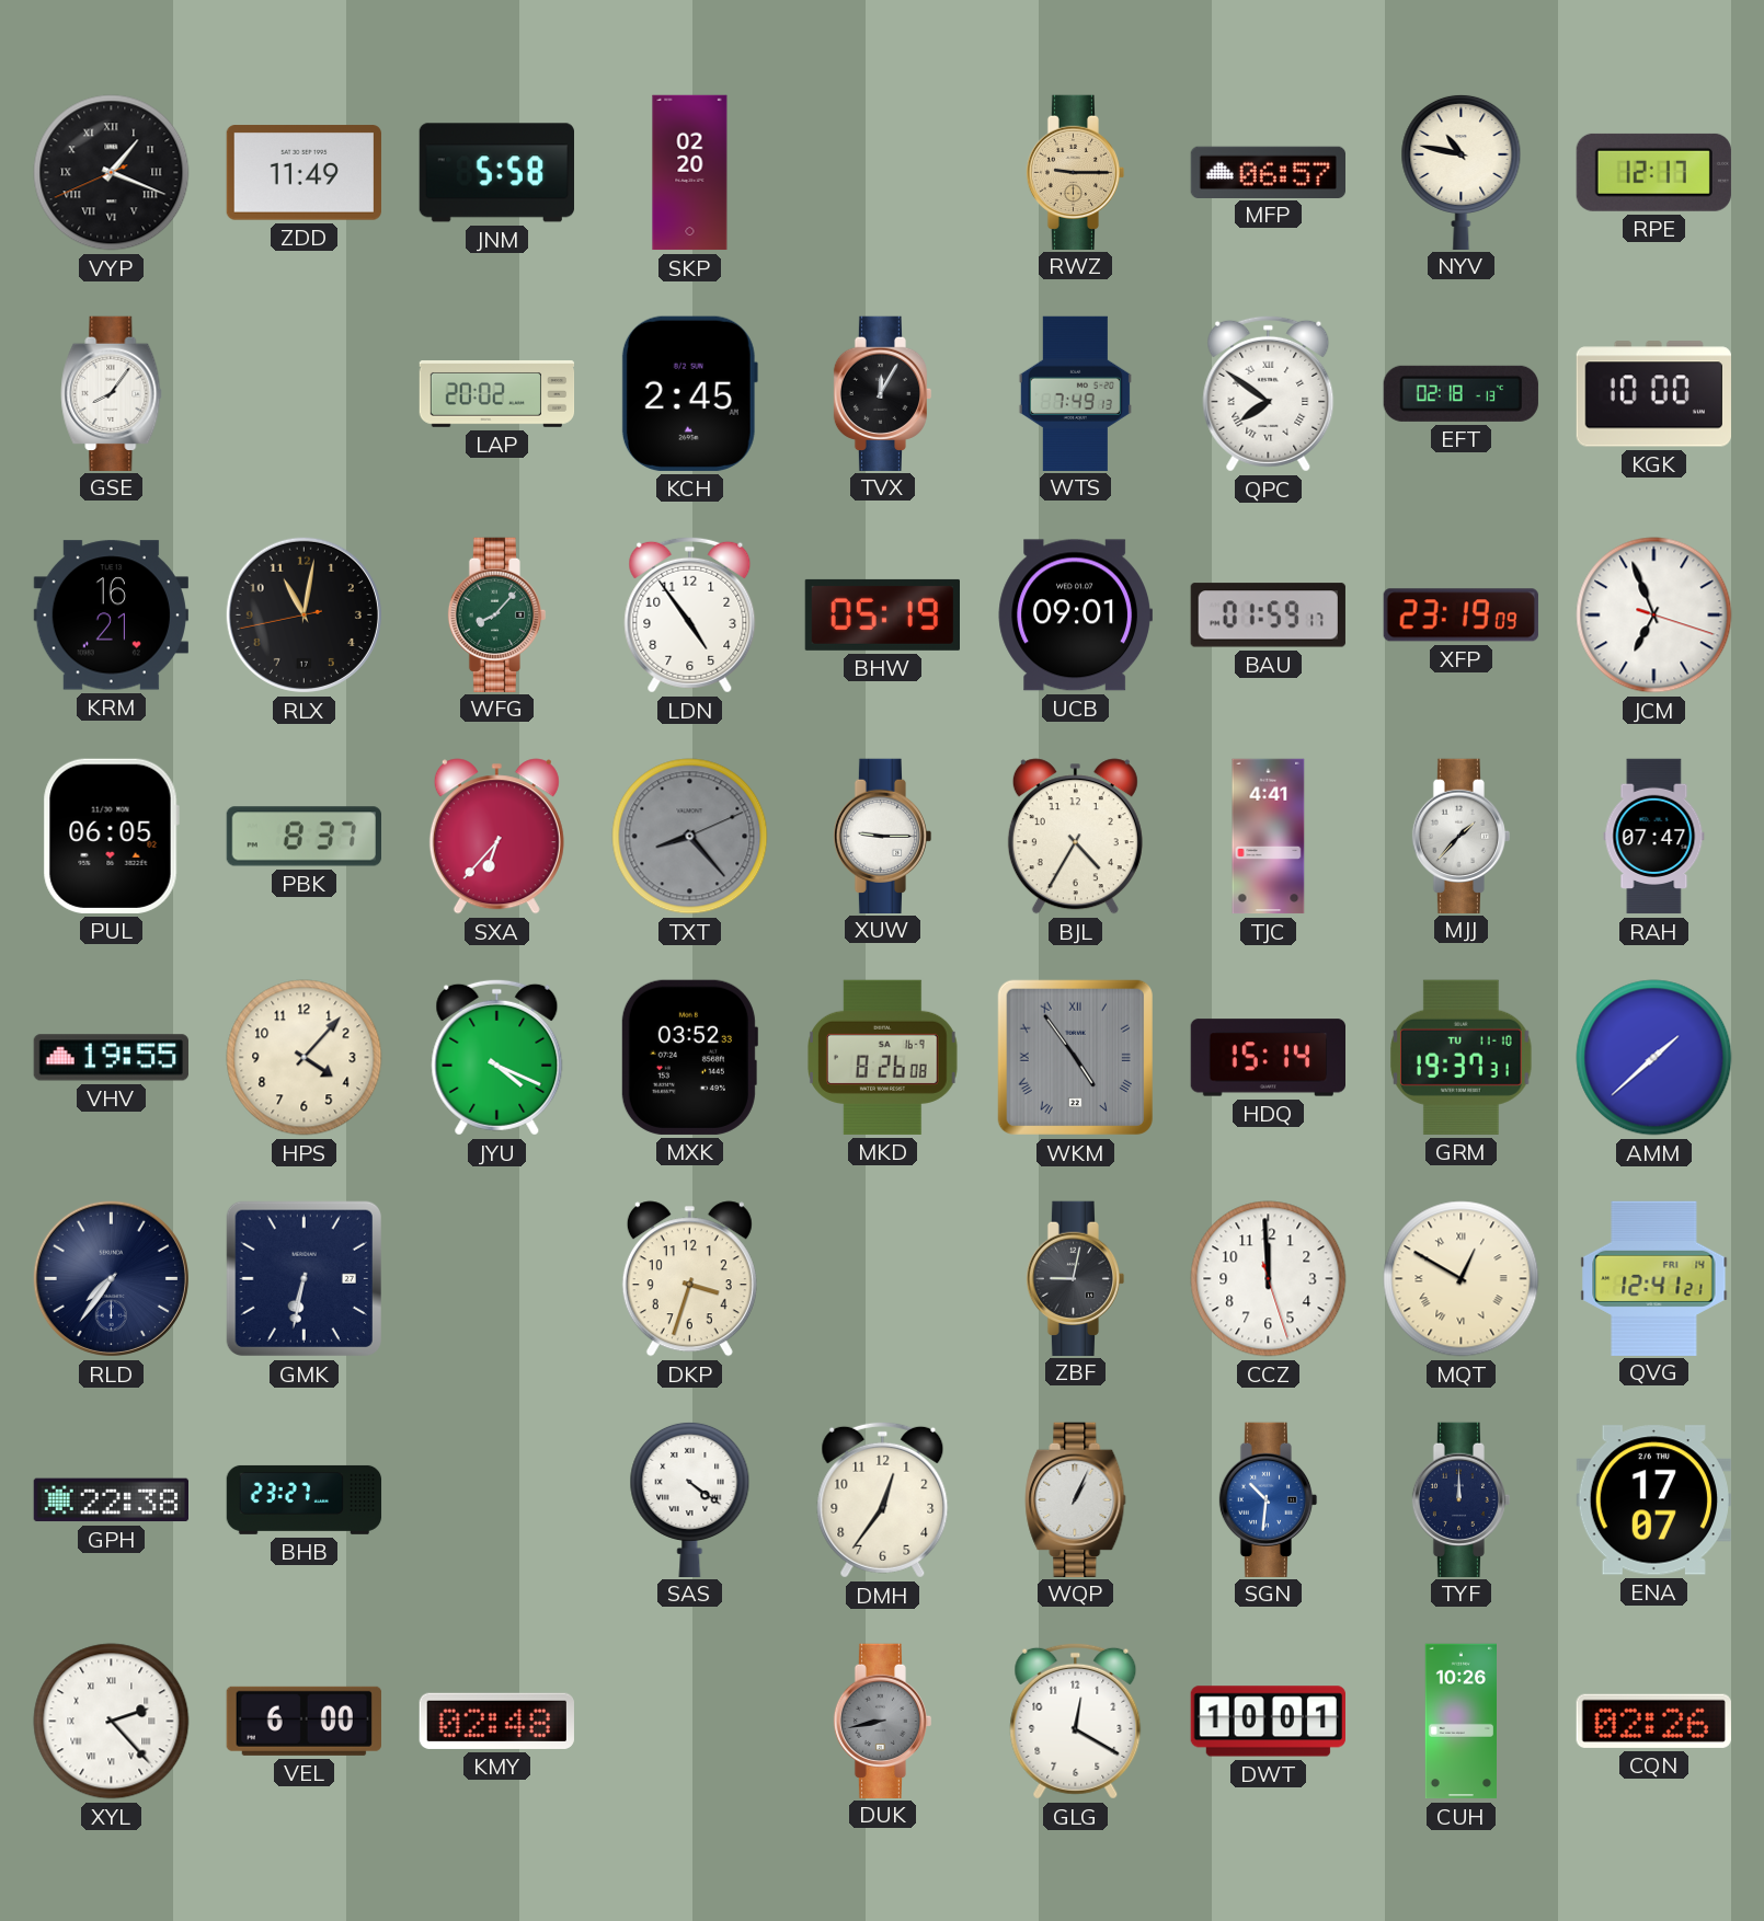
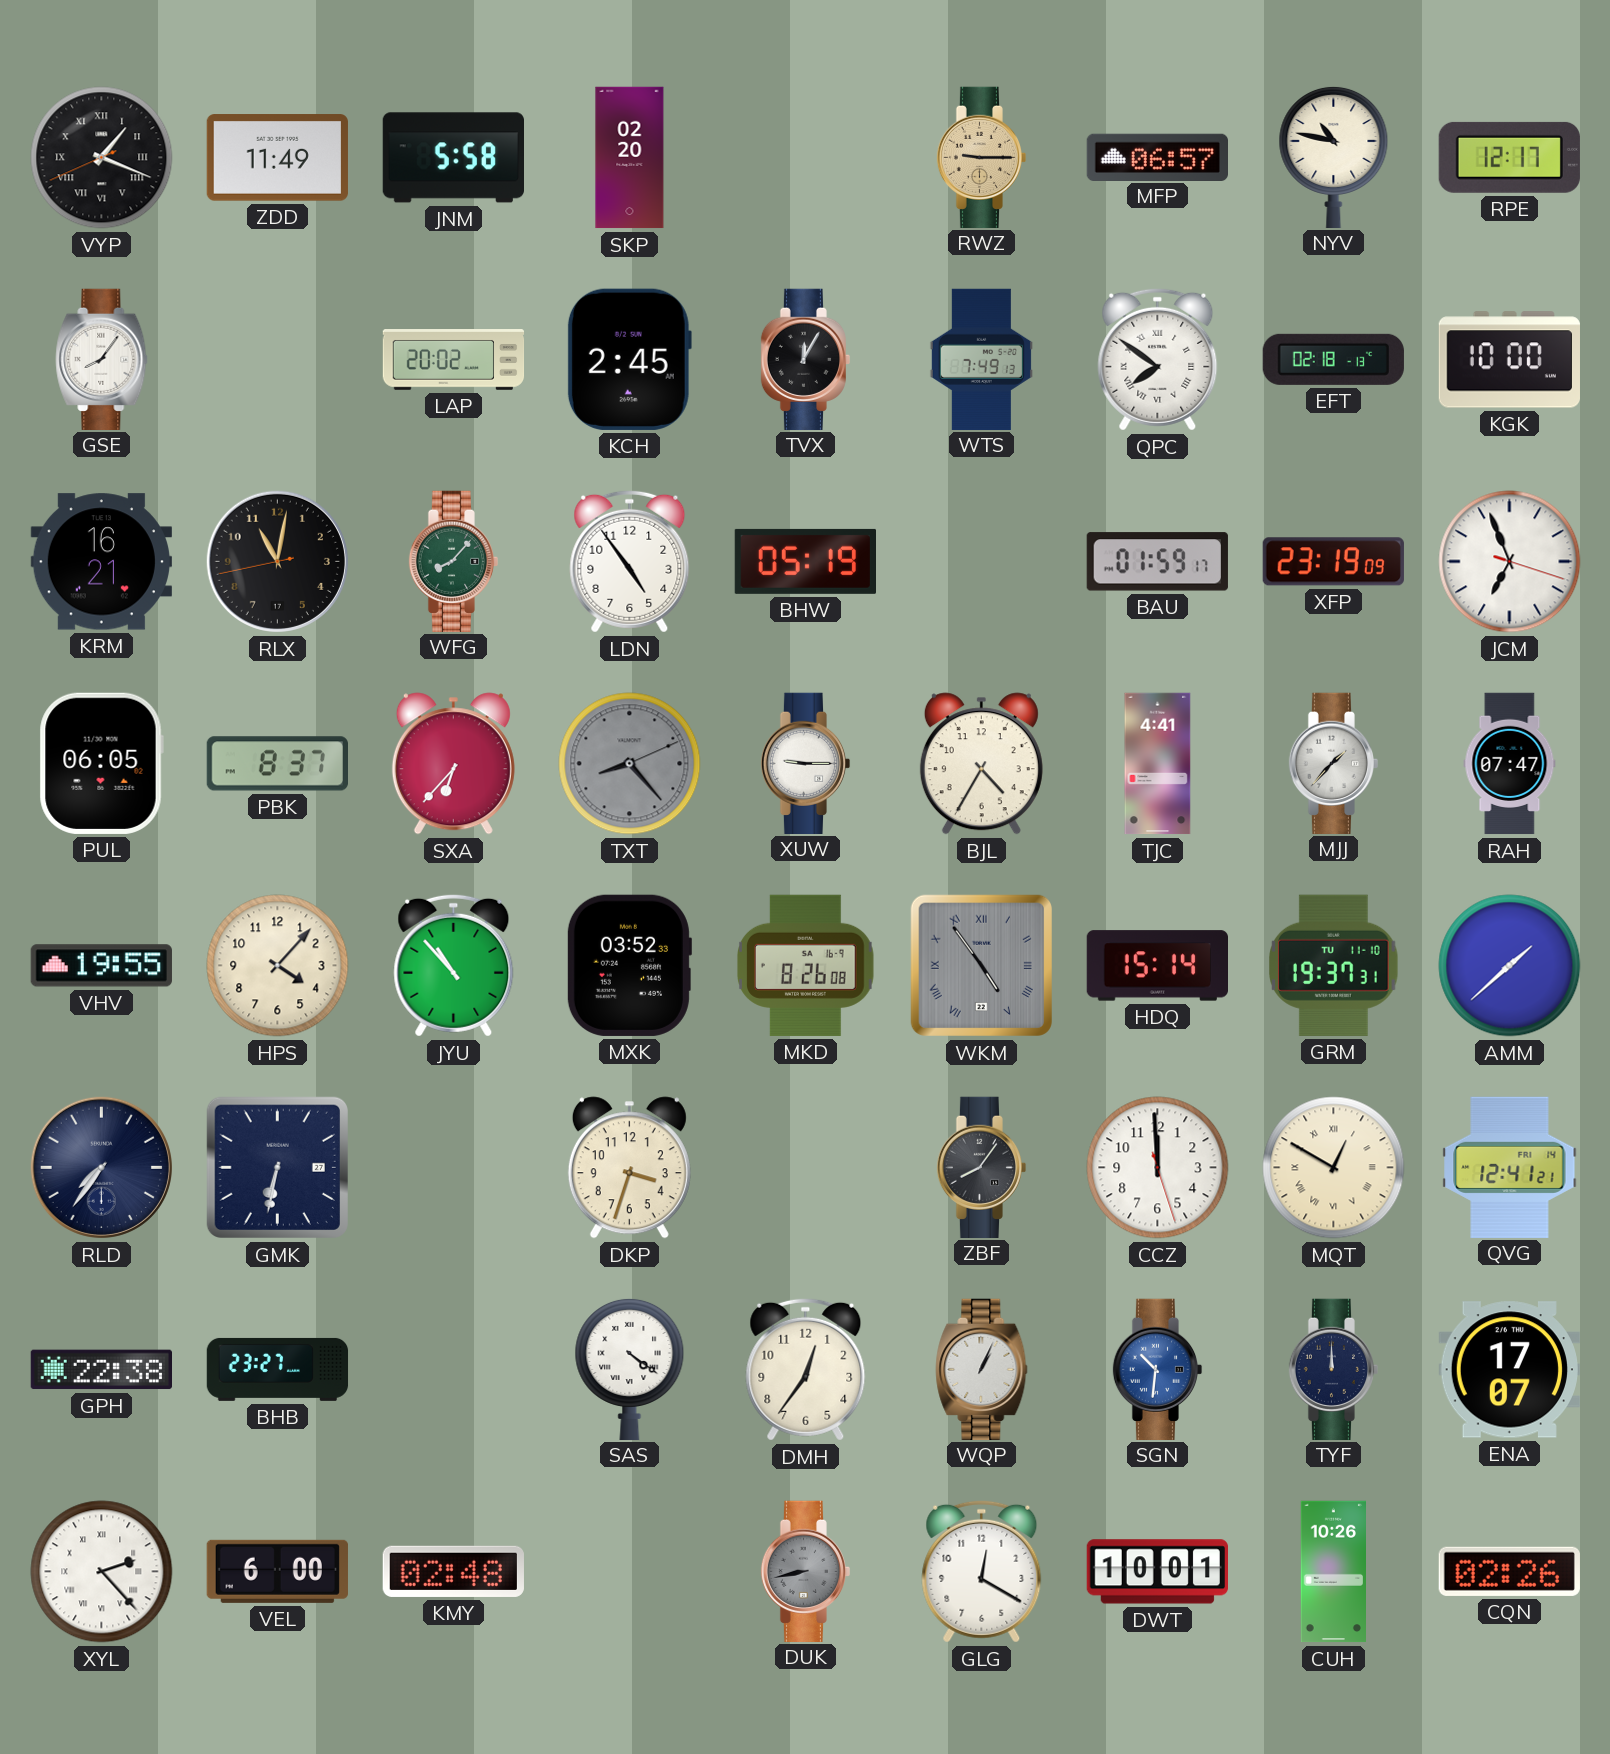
UCB: 09:01 -> none (1075, 616)
JYU: 4:19 -> 10:53 (454, 965)
ZBF: 9:02 -> 8:06 (982, 1167)
